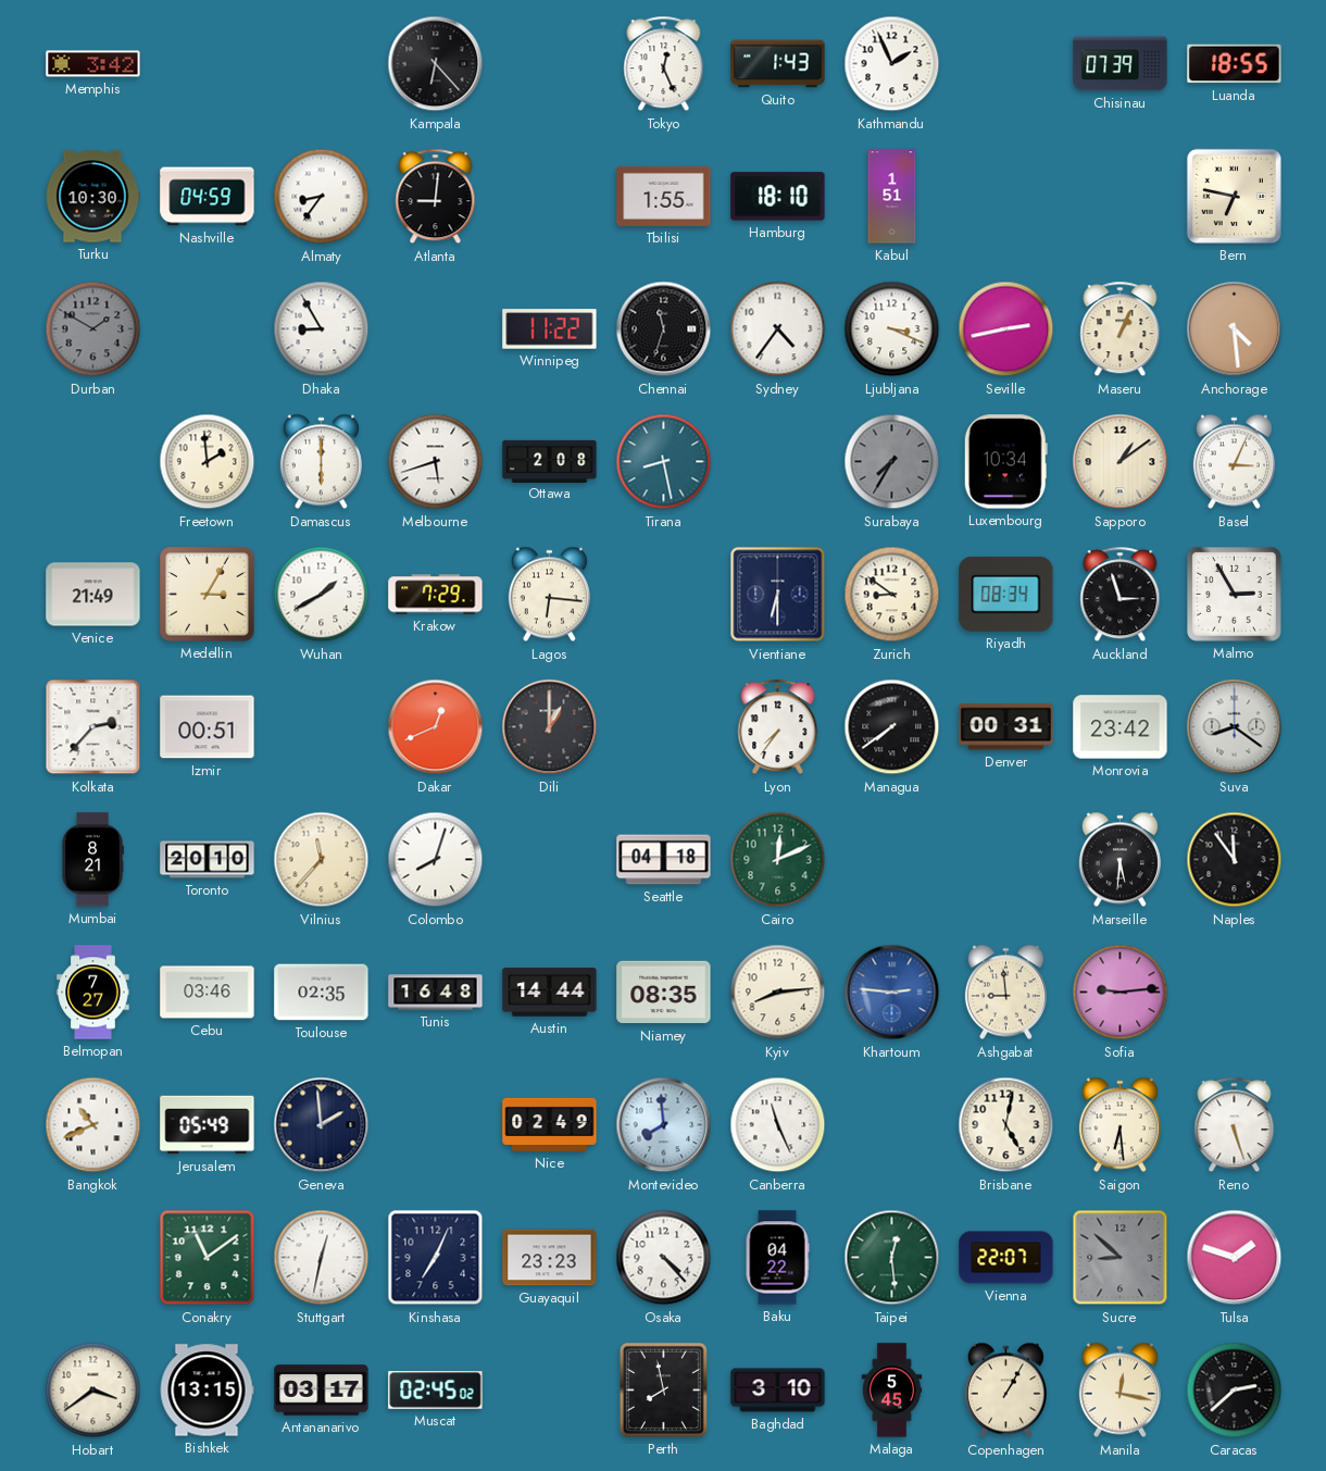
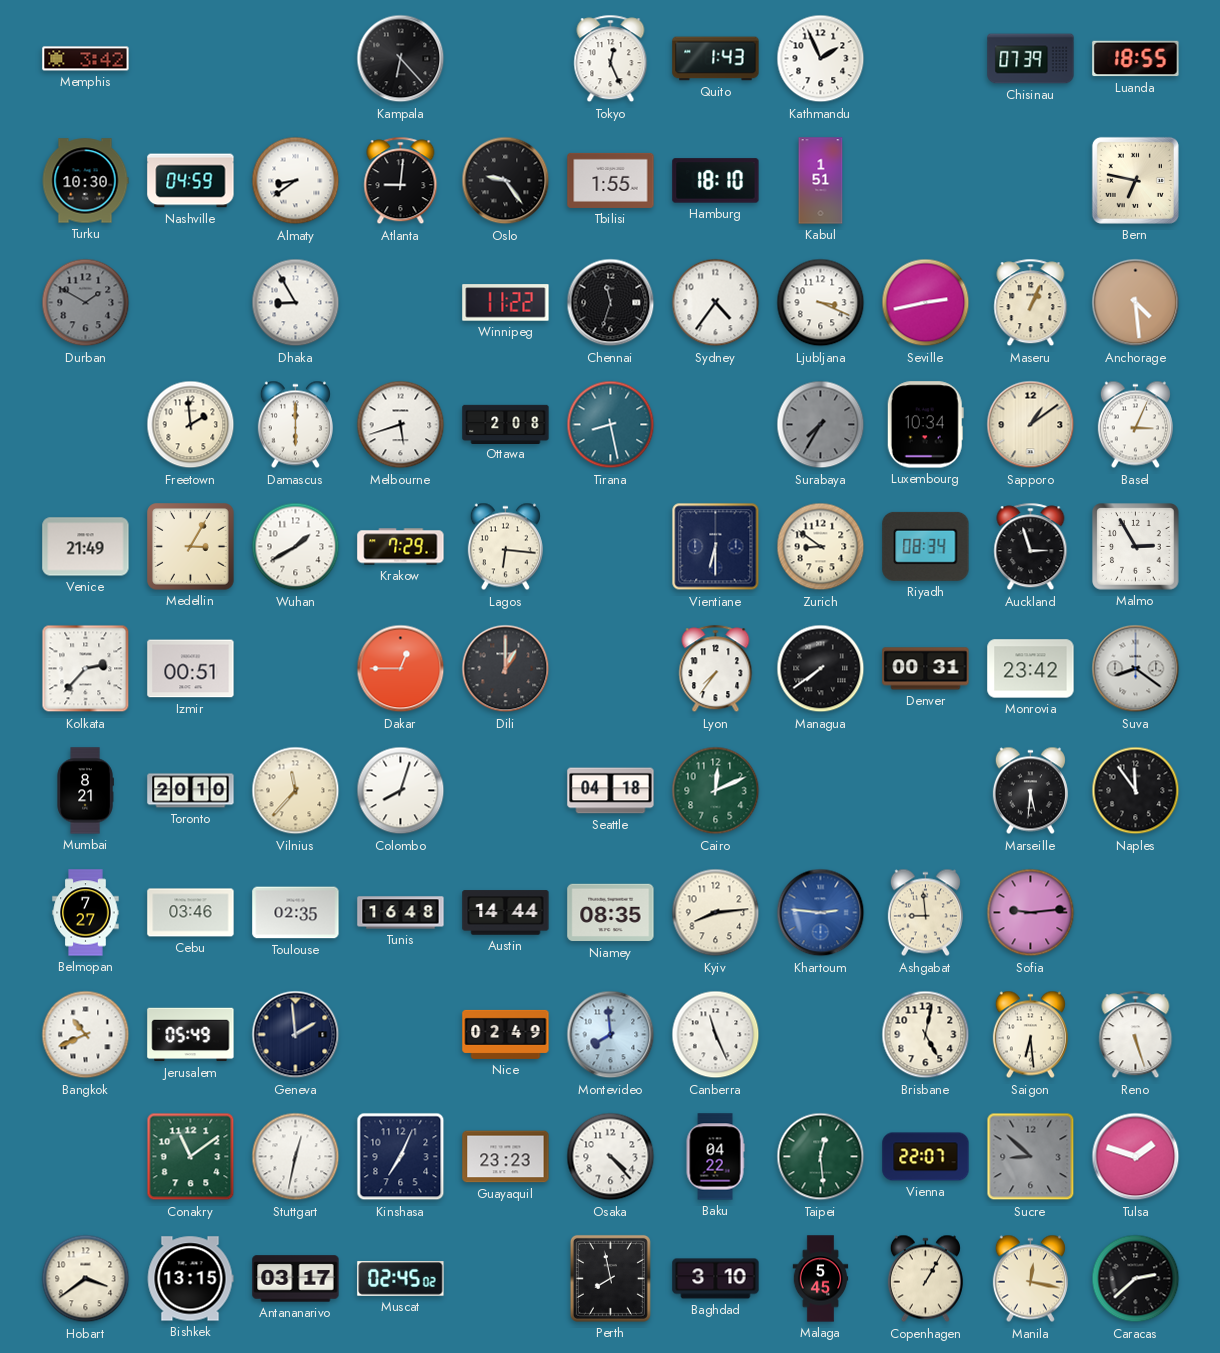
Almaty: 8:36 -> 8:39 (296, 181)
Oslo: none -> 9:24 (506, 181)
Dakar: 12:41 -> 12:45 (401, 669)
